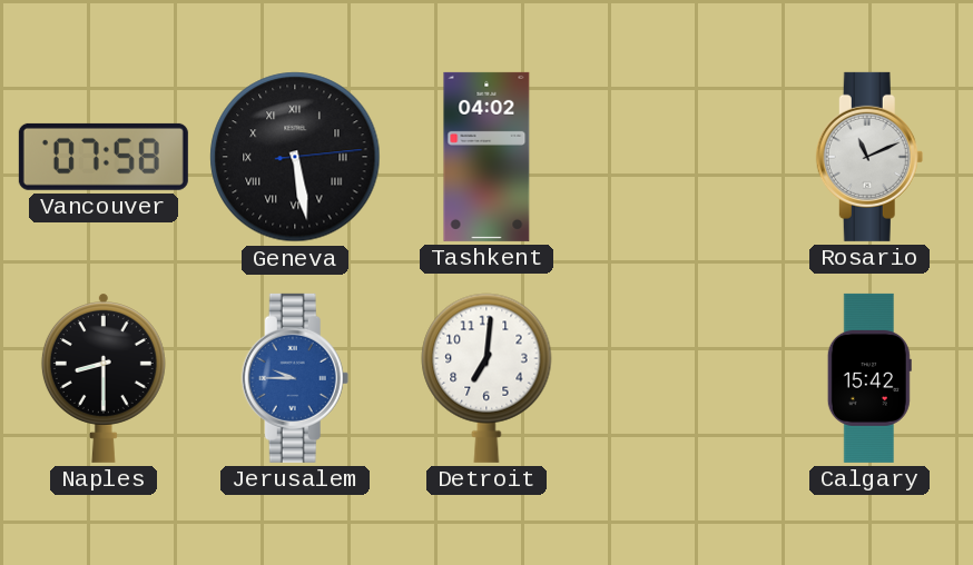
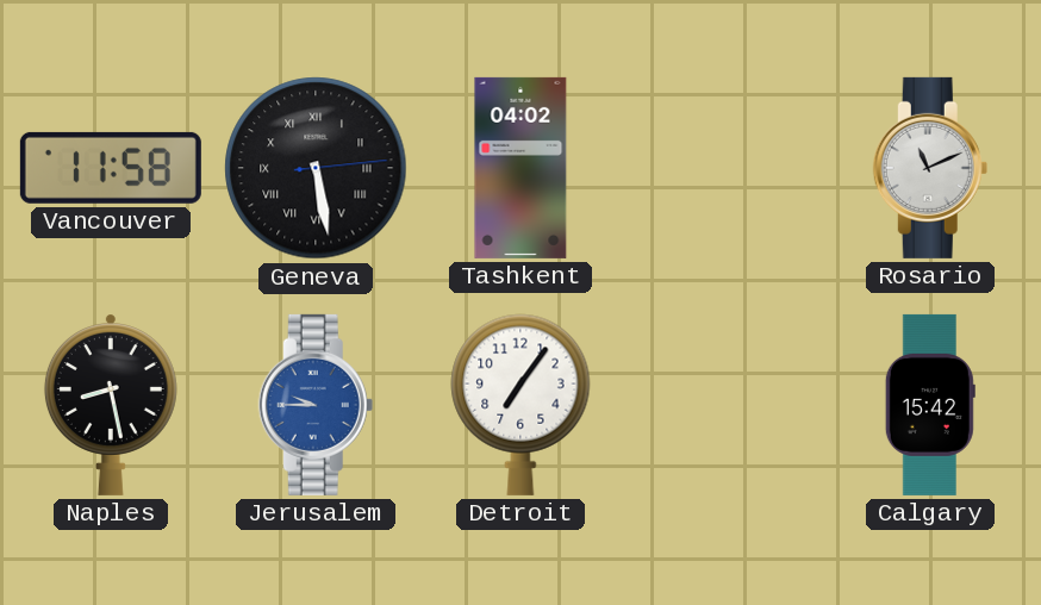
Vancouver: 07:58 -> 11:58 (111, 168)
Naples: 8:30 -> 8:28 (111, 405)
Detroit: 7:01 -> 7:06 (520, 405)
